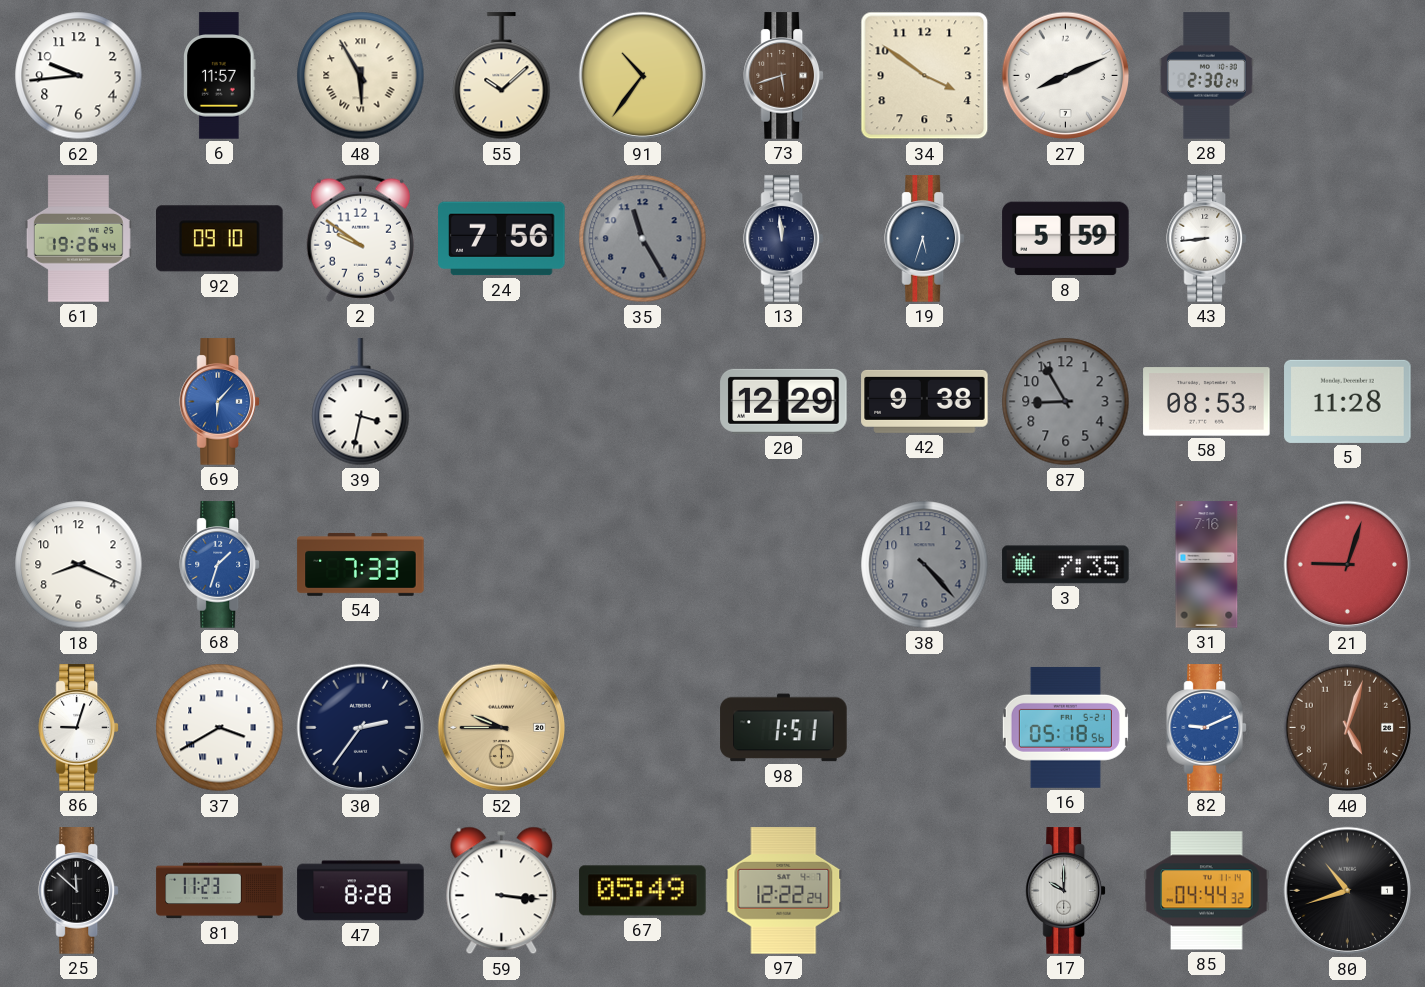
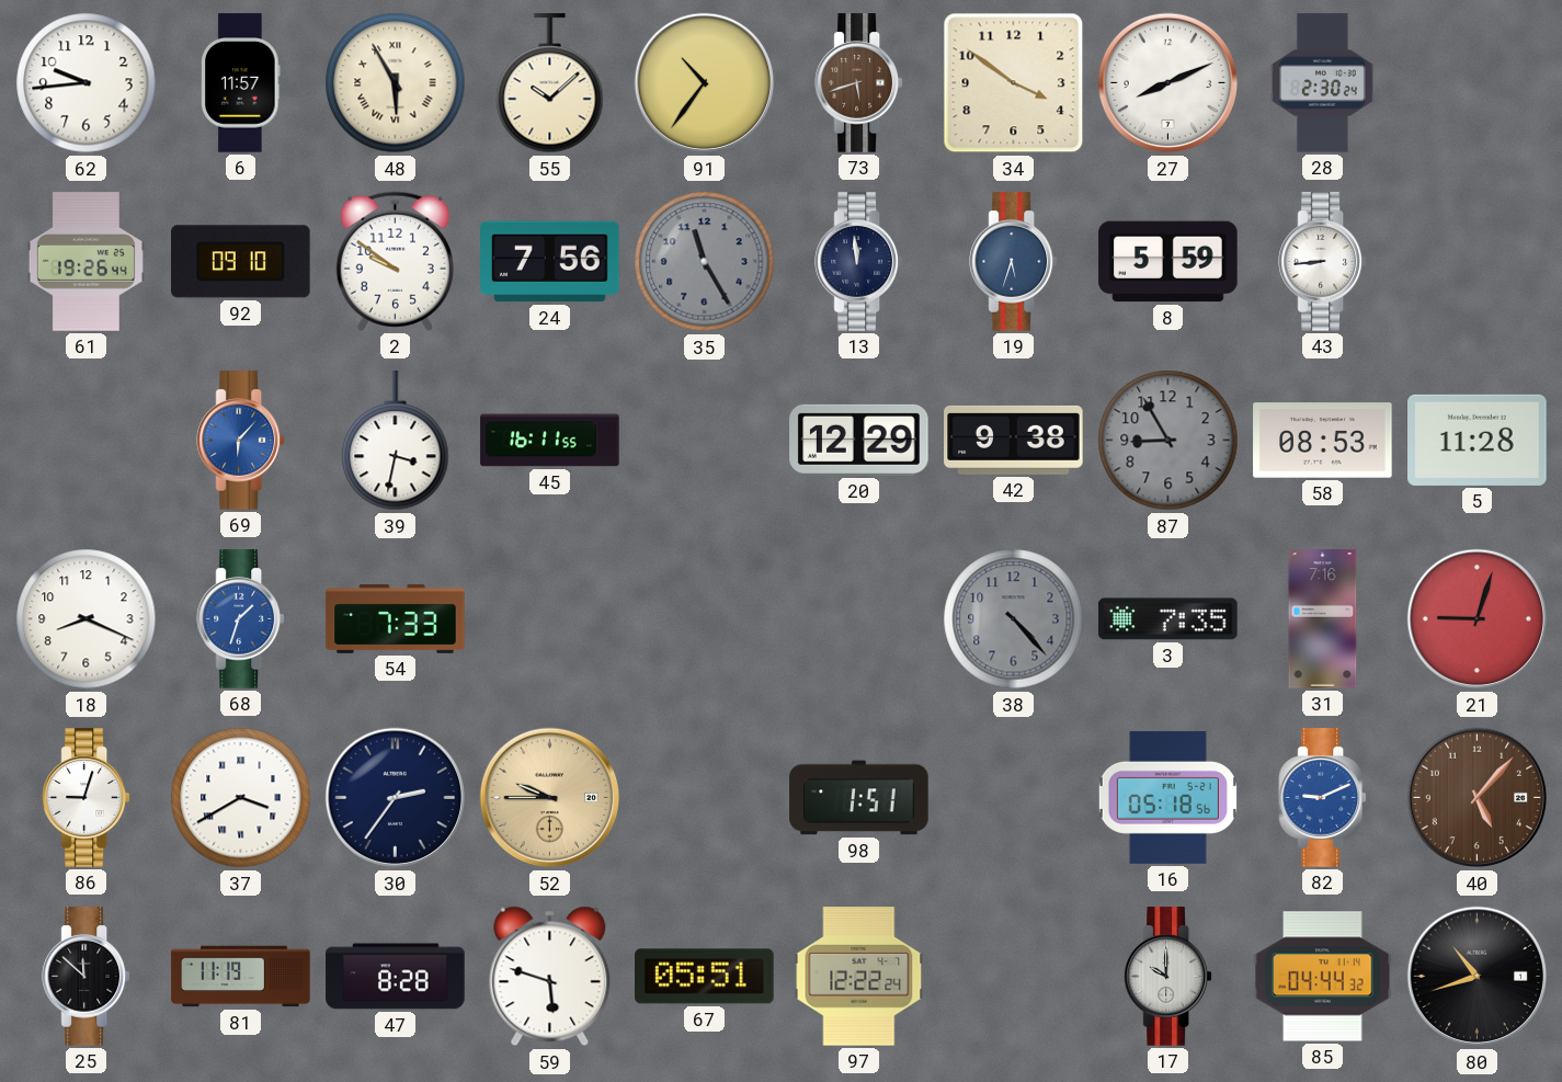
45: none -> 16:11 (550, 441)
40: 5:03 -> 5:07 (1478, 798)
81: 11:23 -> 11:19 (241, 977)
59: 3:16 -> 5:48 (550, 977)
67: 05:49 -> 05:51 (705, 977)
